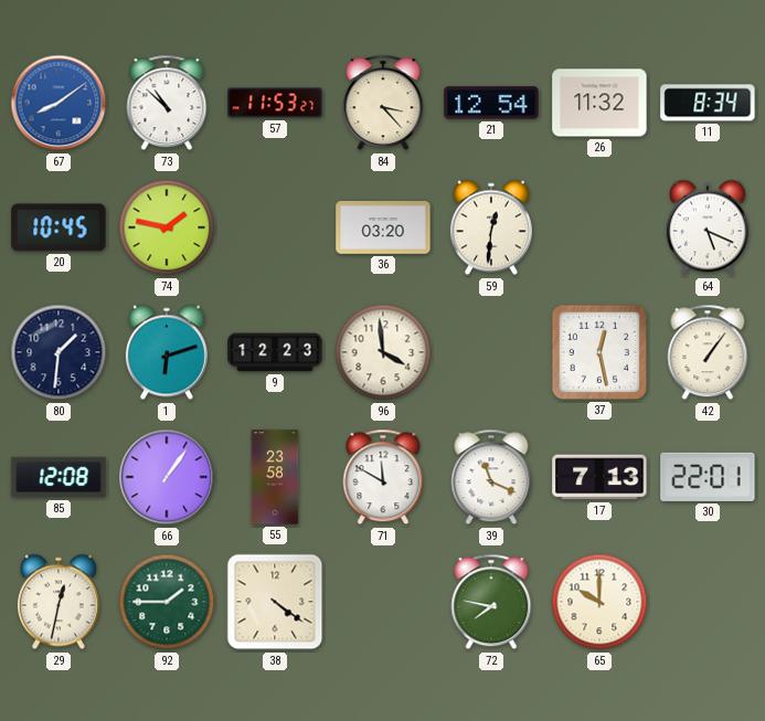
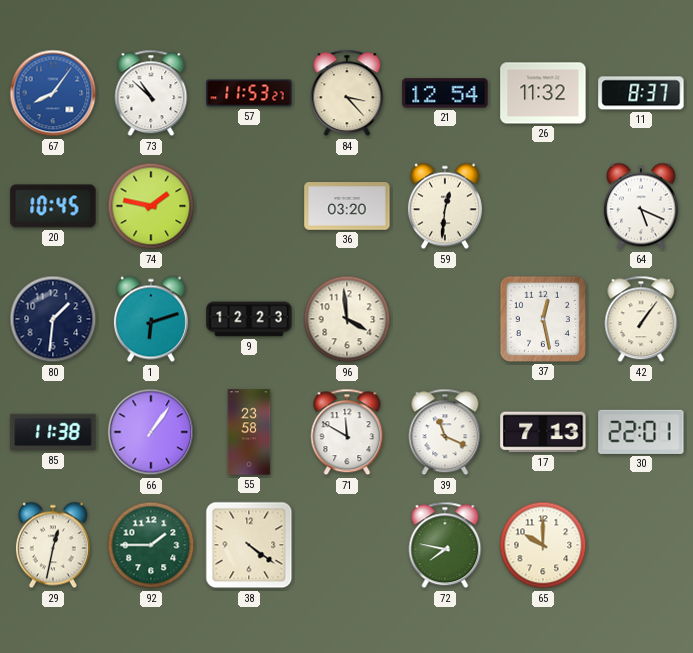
67: 8:09 -> 8:06 (53, 93)
11: 8:34 -> 8:37 (641, 93)
85: 12:08 -> 11:38 (53, 432)
